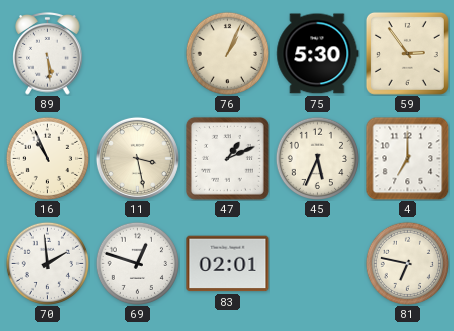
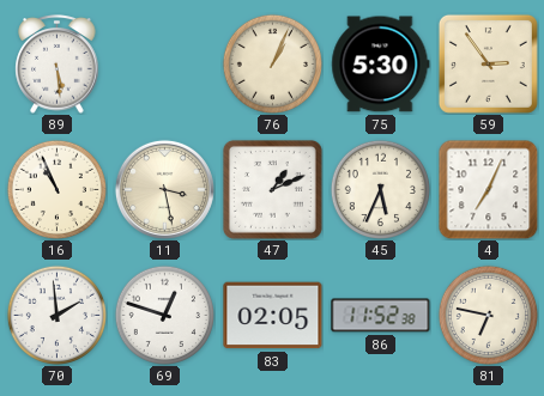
4: 7:00 -> 7:04 (488, 189)
83: 02:01 -> 02:05 (273, 316)
86: none -> 11:52 (381, 316)
